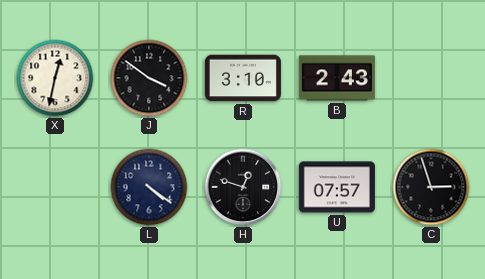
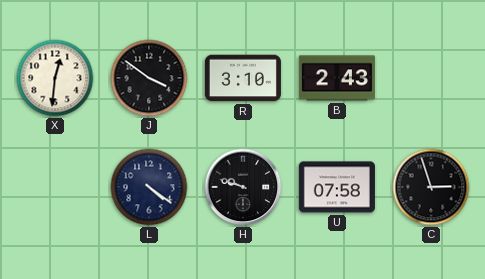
X: 12:32 -> 12:31 (55, 78)
H: 12:48 -> 9:48 (243, 187)
U: 07:57 -> 07:58 (337, 187)
